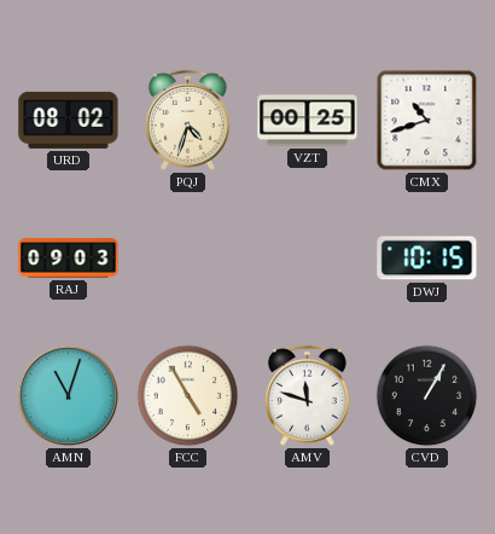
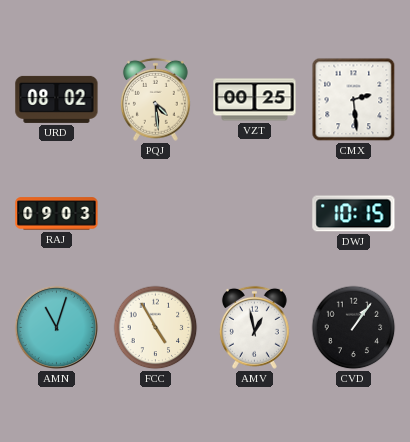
PQJ: 4:33 -> 4:29 (155, 99)
CMX: 10:42 -> 2:29 (354, 100)
AMV: 11:48 -> 12:58 (254, 327)
CVD: 1:05 -> 1:06 (354, 328)
